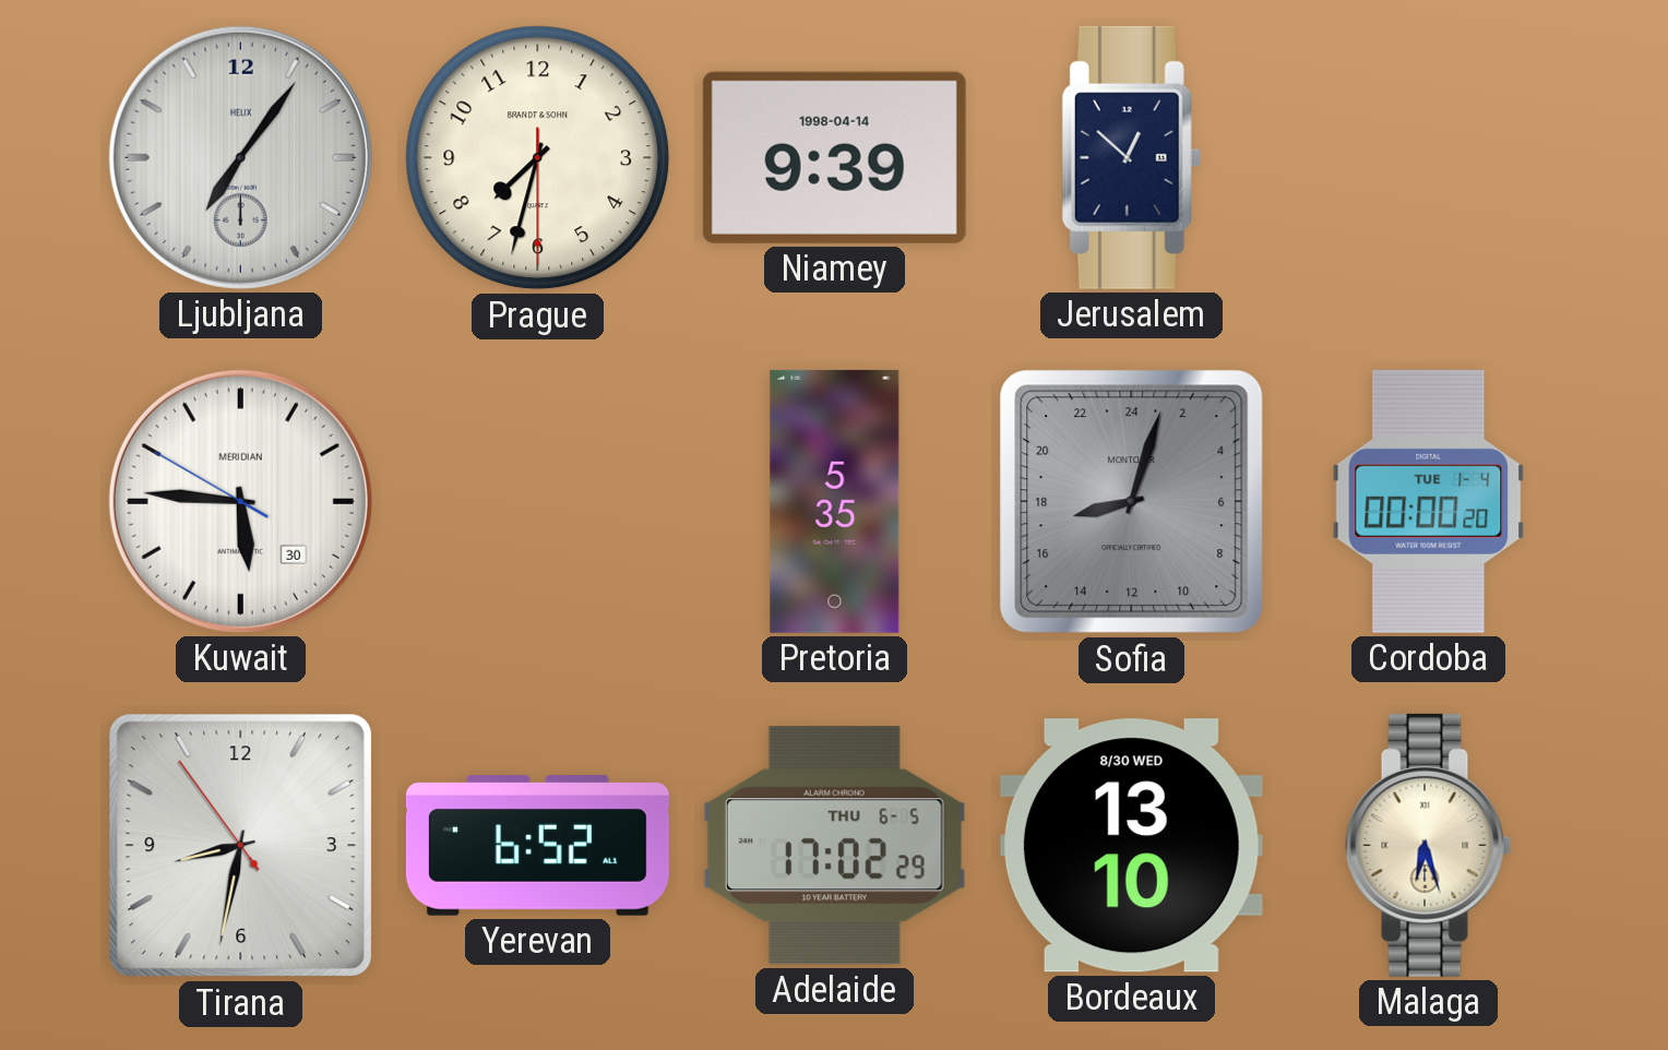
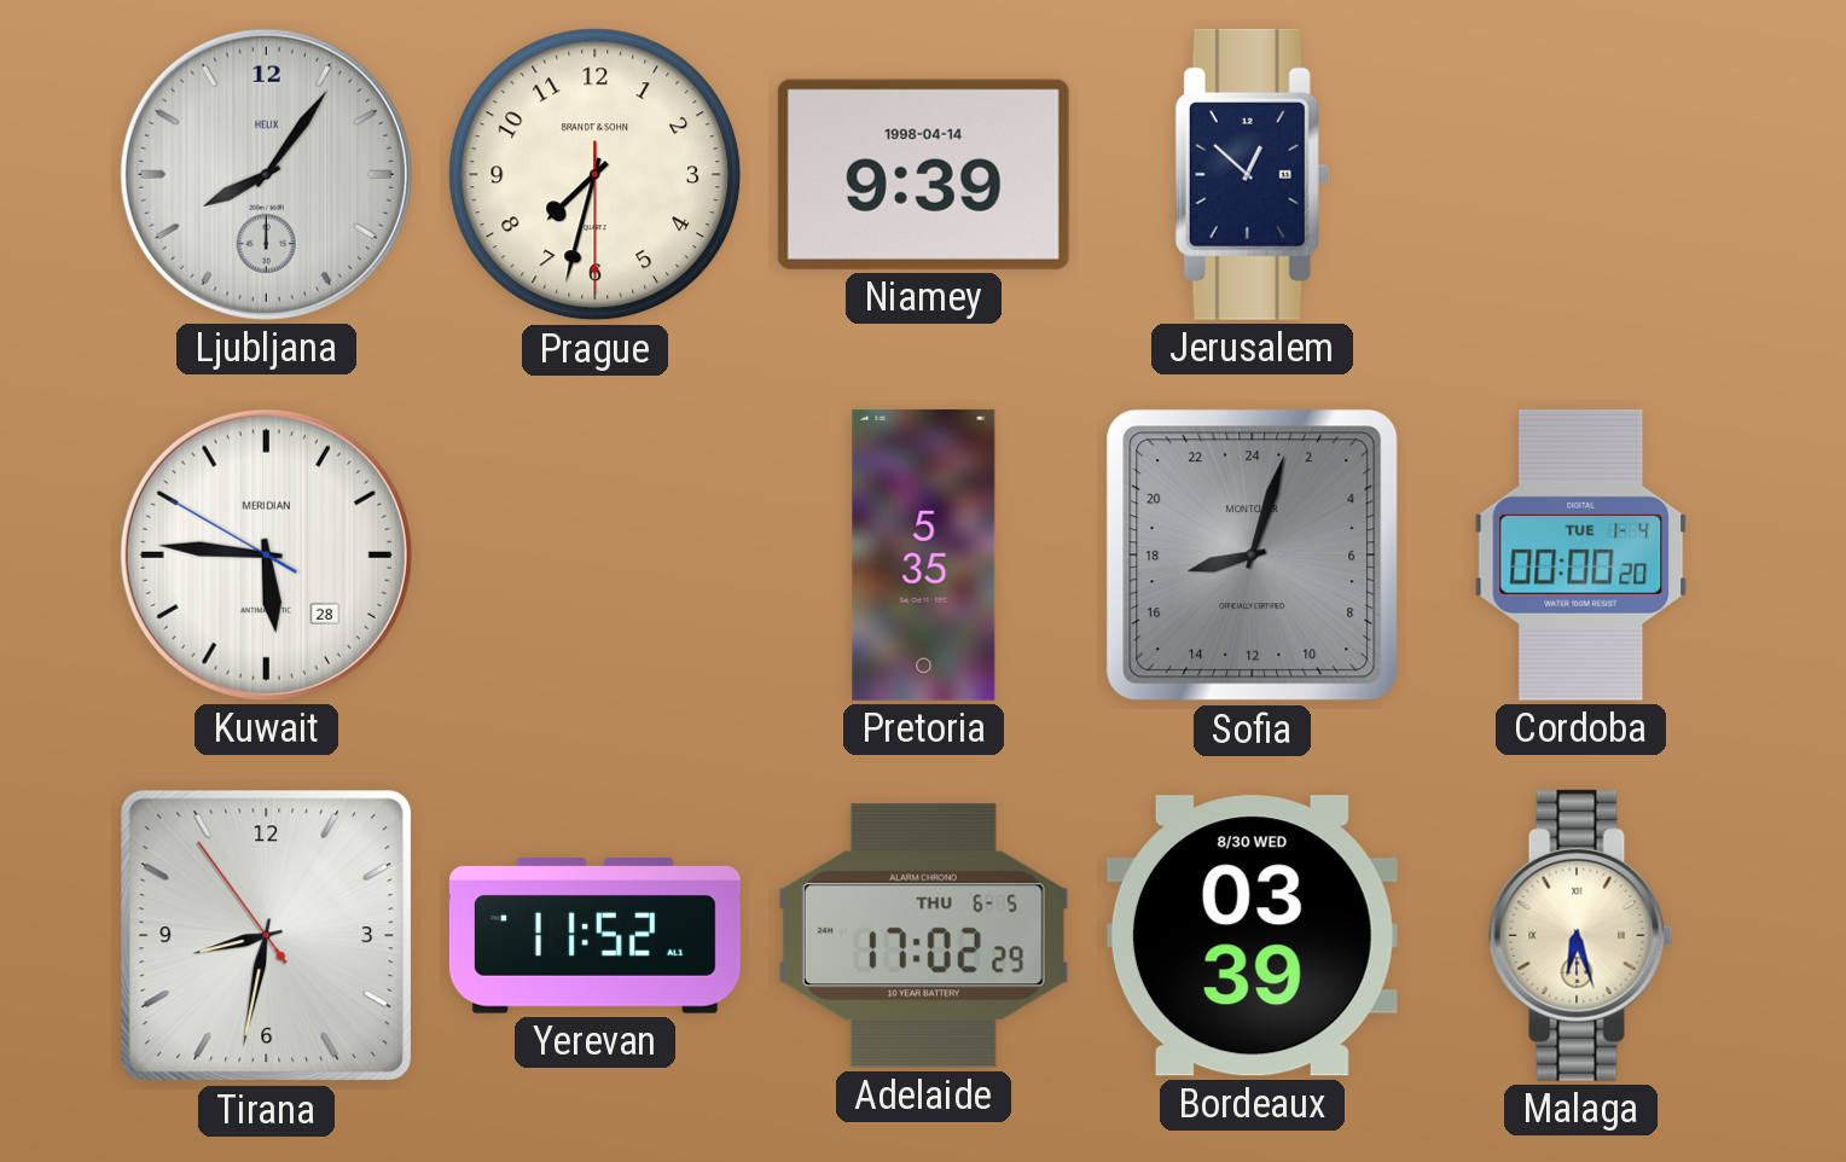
Ljubljana: 7:06 -> 8:06 (266, 174)
Kuwait date: 30 -> 28 (266, 554)
Yerevan: 6:52 -> 11:52 (594, 936)
Bordeaux: 13:10 -> 03:39 (1252, 936)
